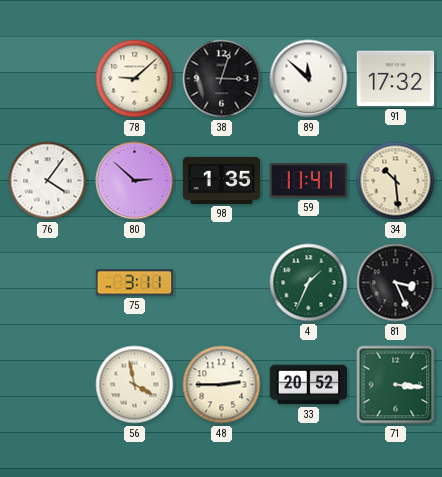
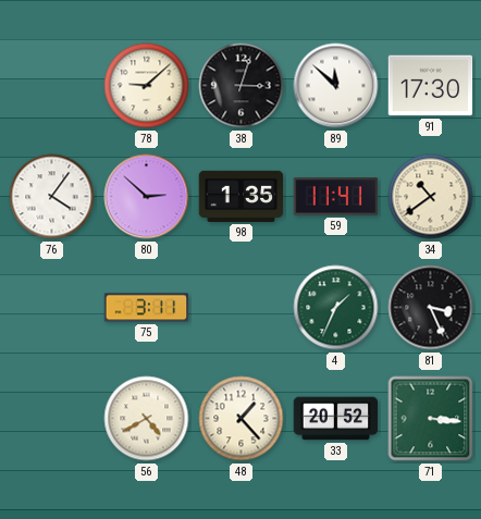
91: 17:32 -> 17:30 (431, 86)
34: 10:29 -> 10:39 (431, 197)
56: 3:58 -> 4:40 (147, 419)
48: 2:45 -> 1:23 (242, 419)
